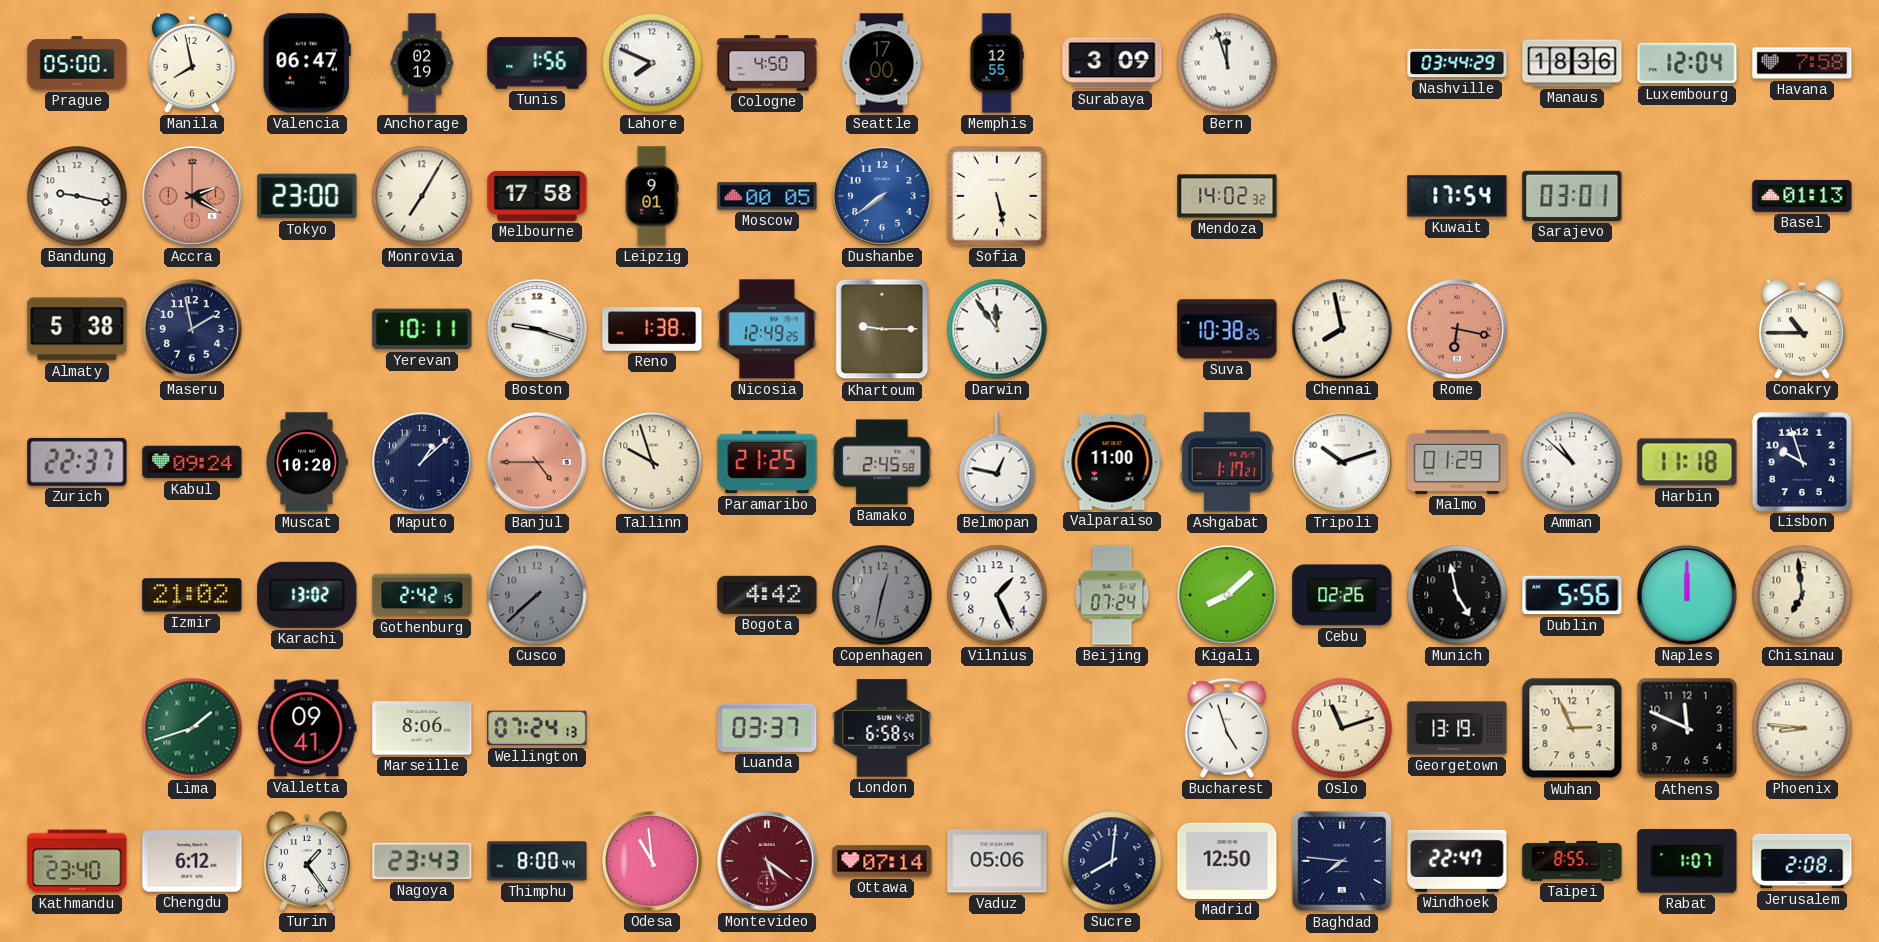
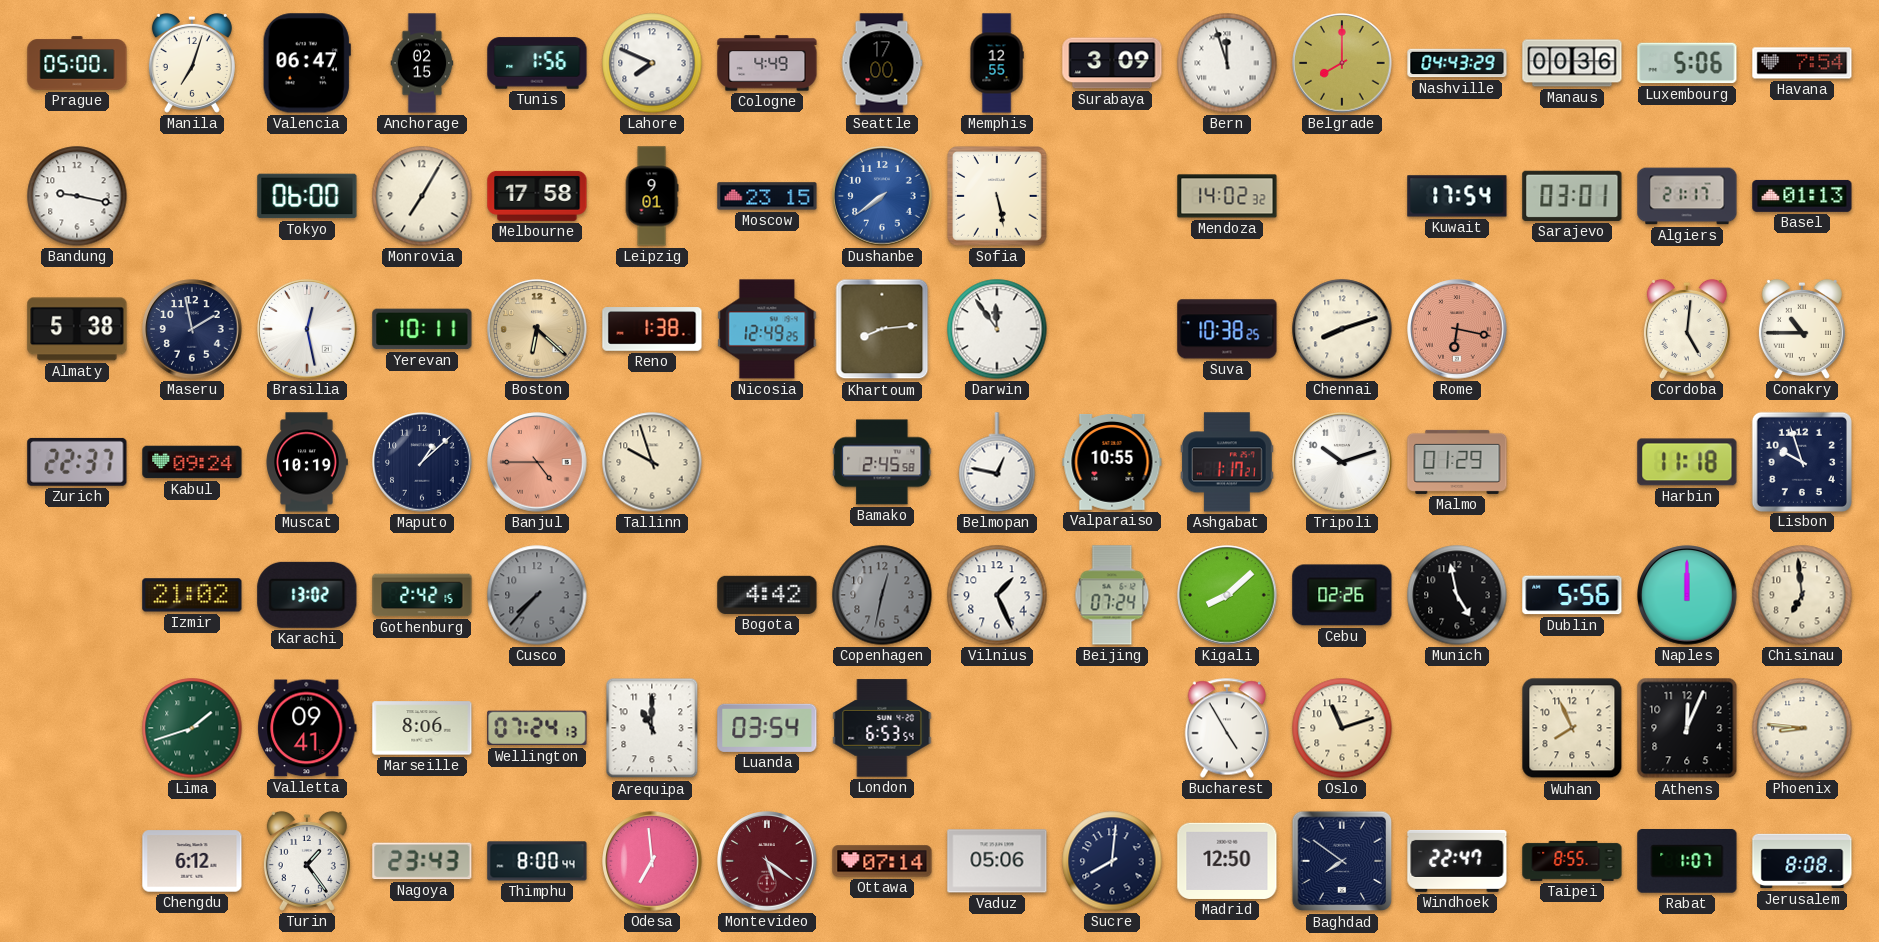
Manila: 7:58 -> 7:03 (192, 63)
Anchorage: 02:19 -> 02:15 (422, 63)
Cologne: 4:50 -> 4:49 (767, 63)
Belgrade: none -> 8:00 (1342, 63)
Nashville: 03:44 -> 04:43 (1457, 63)
Manaus: 18:36 -> 00:36 (1572, 63)
Luxembourg: 12:04 -> 5:06 (1687, 63)
Havana: 7:58 -> 7:54 (1802, 63)
Accra: 2:20 -> none (192, 196)
Tokyo: 23:00 -> 06:00 (307, 196)
Moscow: 00:05 -> 23:15 (767, 196)
Algiers: none -> 21:17 (1687, 196)
Brasilia: none -> 12:28 (307, 329)
Boston: 9:18 -> 6:22 (537, 329)
Boston dial: white -> champagne (537, 329)
Khartoum: 9:15 -> 8:14 (882, 329)
Chennai: 7:58 -> 8:12 (1342, 329)
Cordoba: none -> 5:01 (1687, 329)
Muscat: 10:20 -> 10:19 (307, 462)
Paramaribo: 21:25 -> none (767, 462)
Valparaiso: 11:00 -> 10:55 (1112, 463)
Amman: 10:52 -> none (1572, 462)
Cusco: 7:38 -> 7:37 (537, 595)
Arequipa: none -> 11:00 (652, 728)
Luanda: 03:37 -> 03:54 (767, 728)
London: 6:58 -> 6:53 (882, 728)
Bucharest: 4:57 -> 4:55 (1226, 728)
Georgetown: 13:19 -> none (1457, 728)
Wuhan: 2:56 -> 7:56 (1572, 728)
Athens: 11:49 -> 12:04 (1687, 728)
Kathmandu: 23:40 -> none (77, 861)
Odesa: 10:59 -> 6:59 (652, 861)
Baghdad: 7:46 -> 7:51 (1342, 861)
Jerusalem: 2:08 -> 8:08 (1802, 861)
